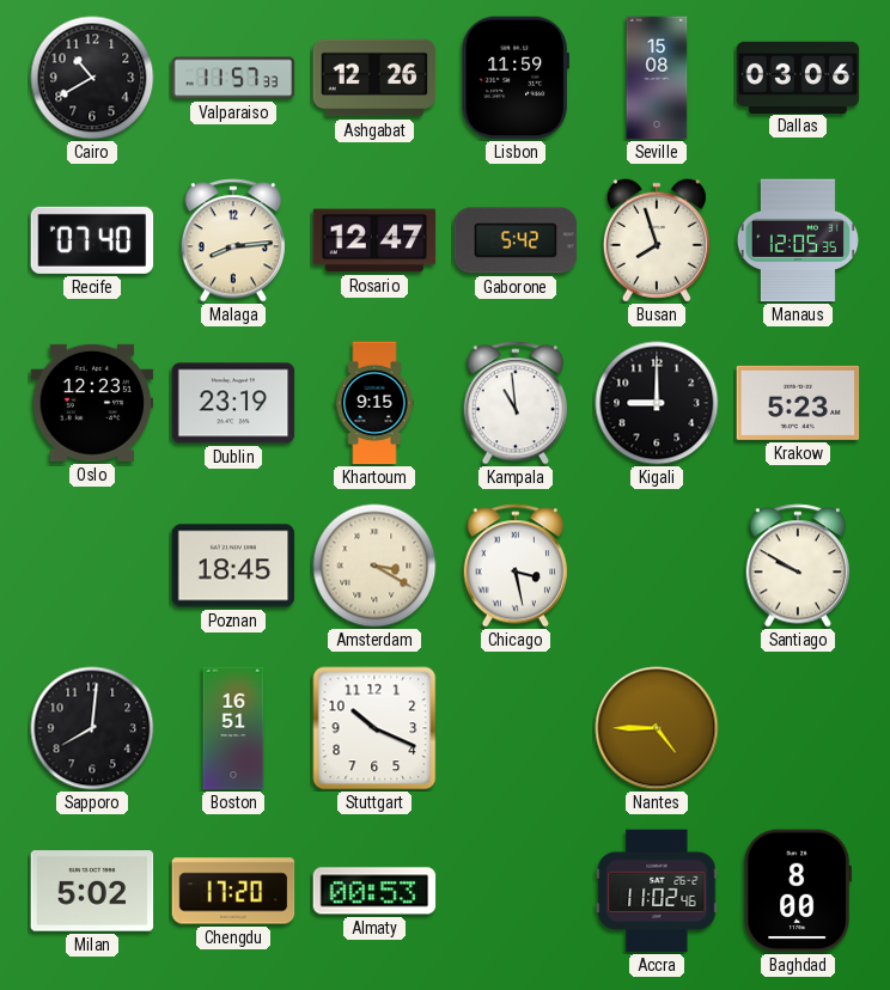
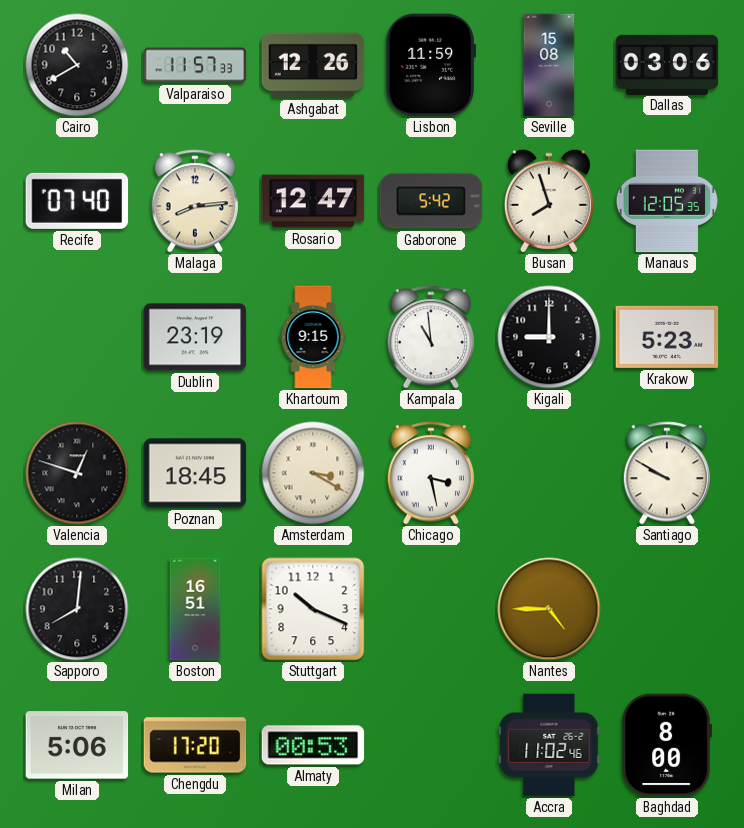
Oslo: 12:23 -> none (92, 403)
Valencia: none -> 12:48 (77, 473)
Milan: 5:02 -> 5:06 (77, 745)
